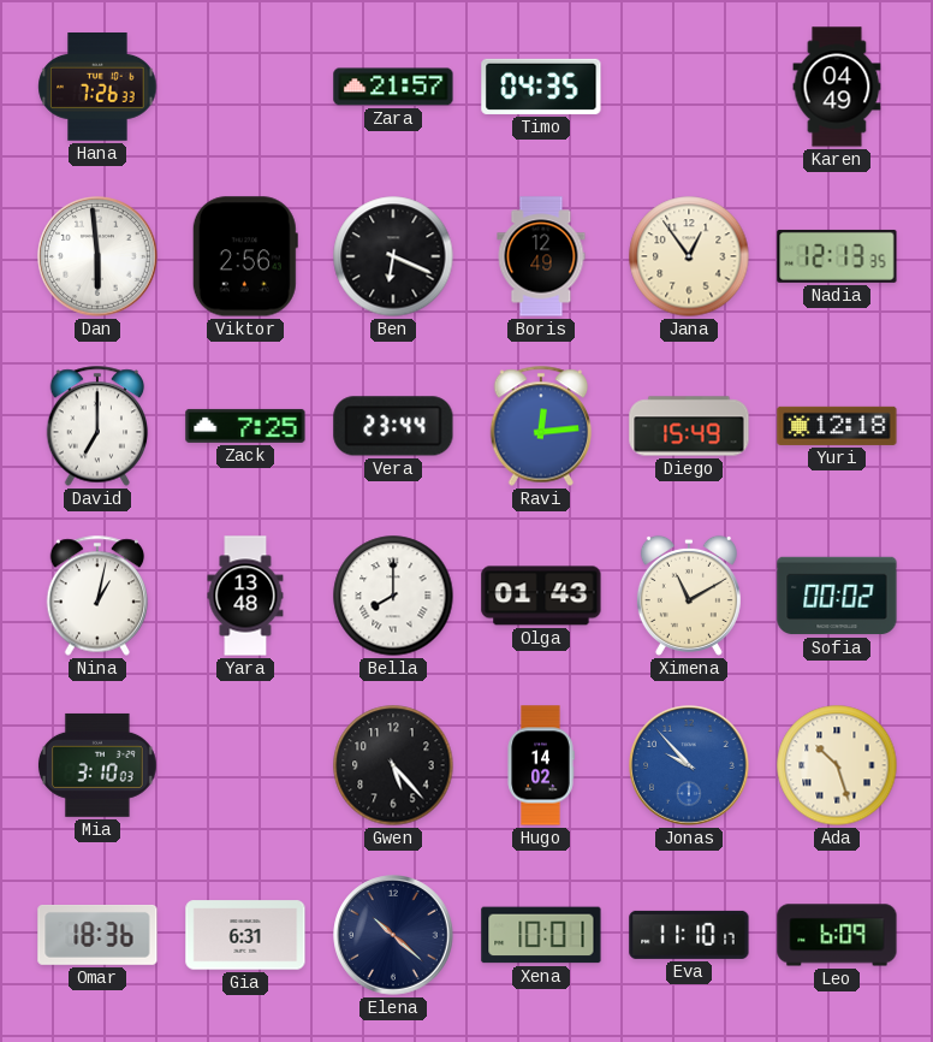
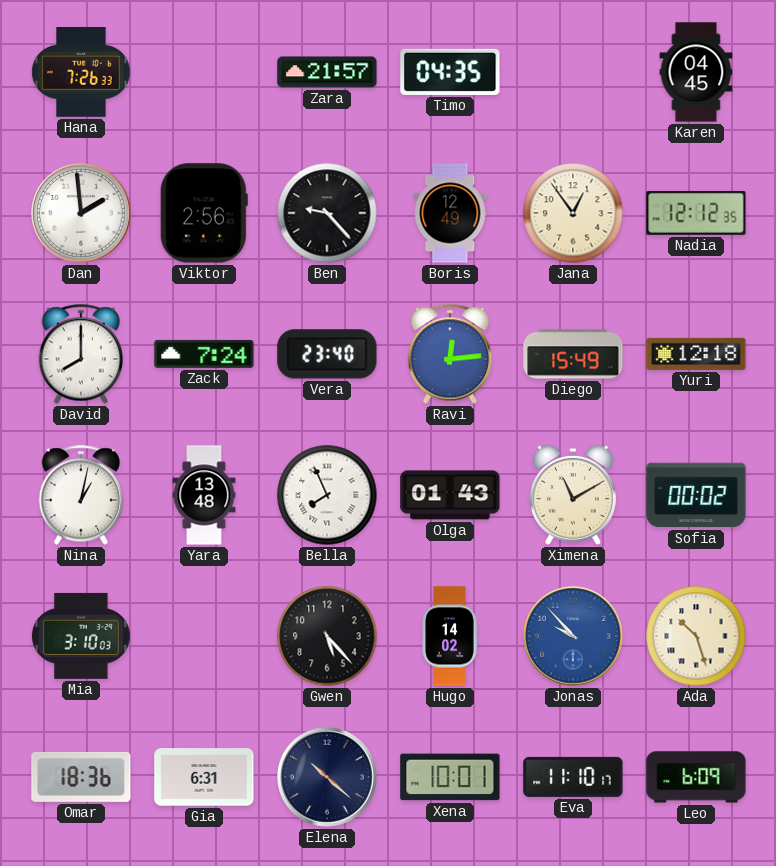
Karen: 04:49 -> 04:45 (696, 72)
Dan: 5:59 -> 1:59 (81, 213)
Ben: 6:19 -> 9:23 (327, 213)
Nadia: 12:13 -> 12:12 (696, 213)
David: 7:00 -> 8:00 (81, 354)
Zack: 7:25 -> 7:24 (204, 354)
Vera: 23:44 -> 23:40 (327, 354)
Bella: 8:00 -> 7:56 (327, 495)
